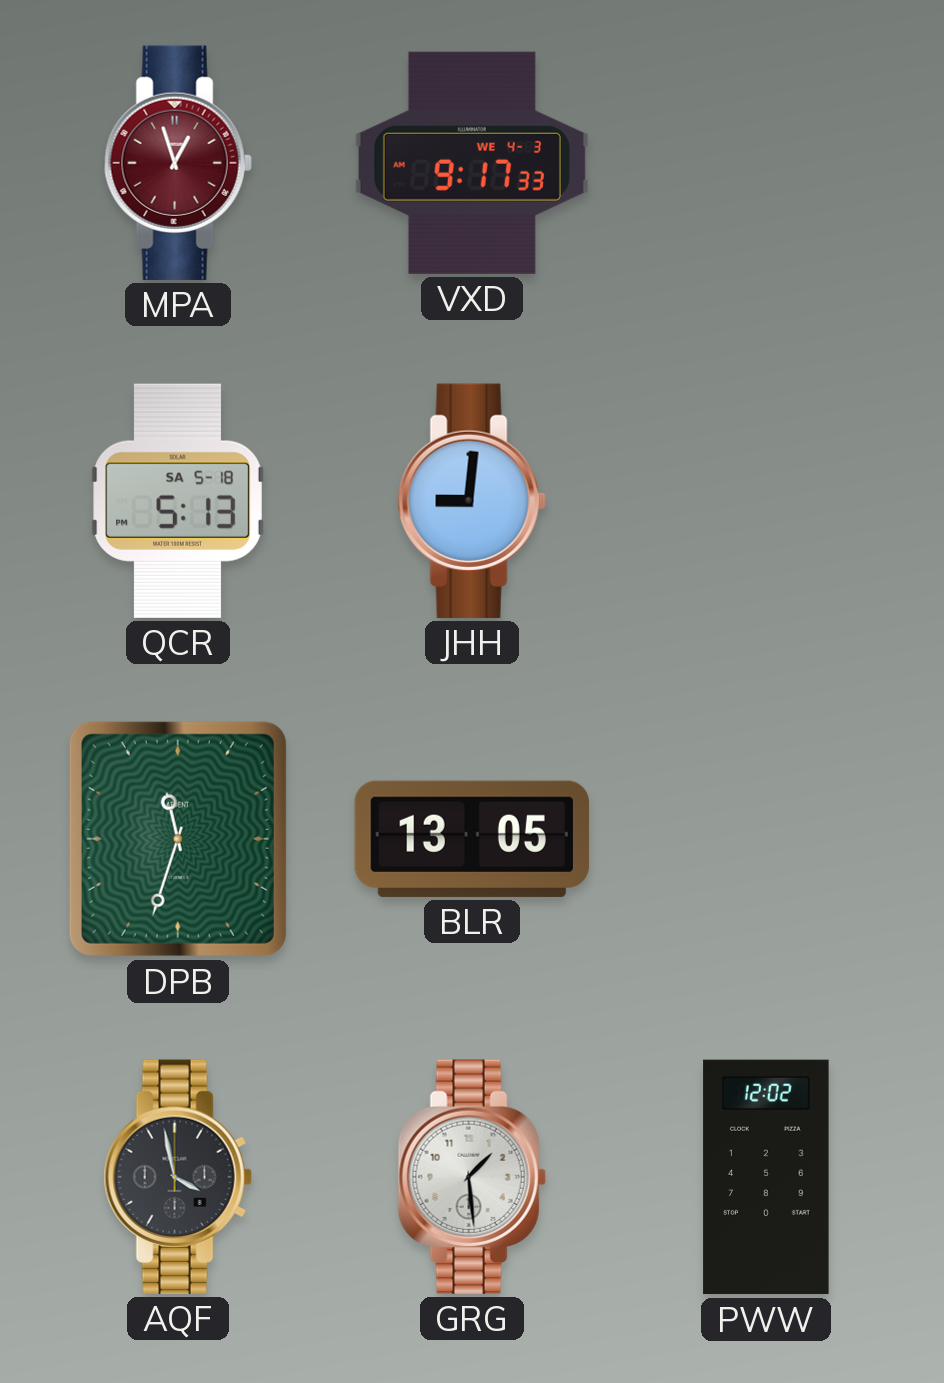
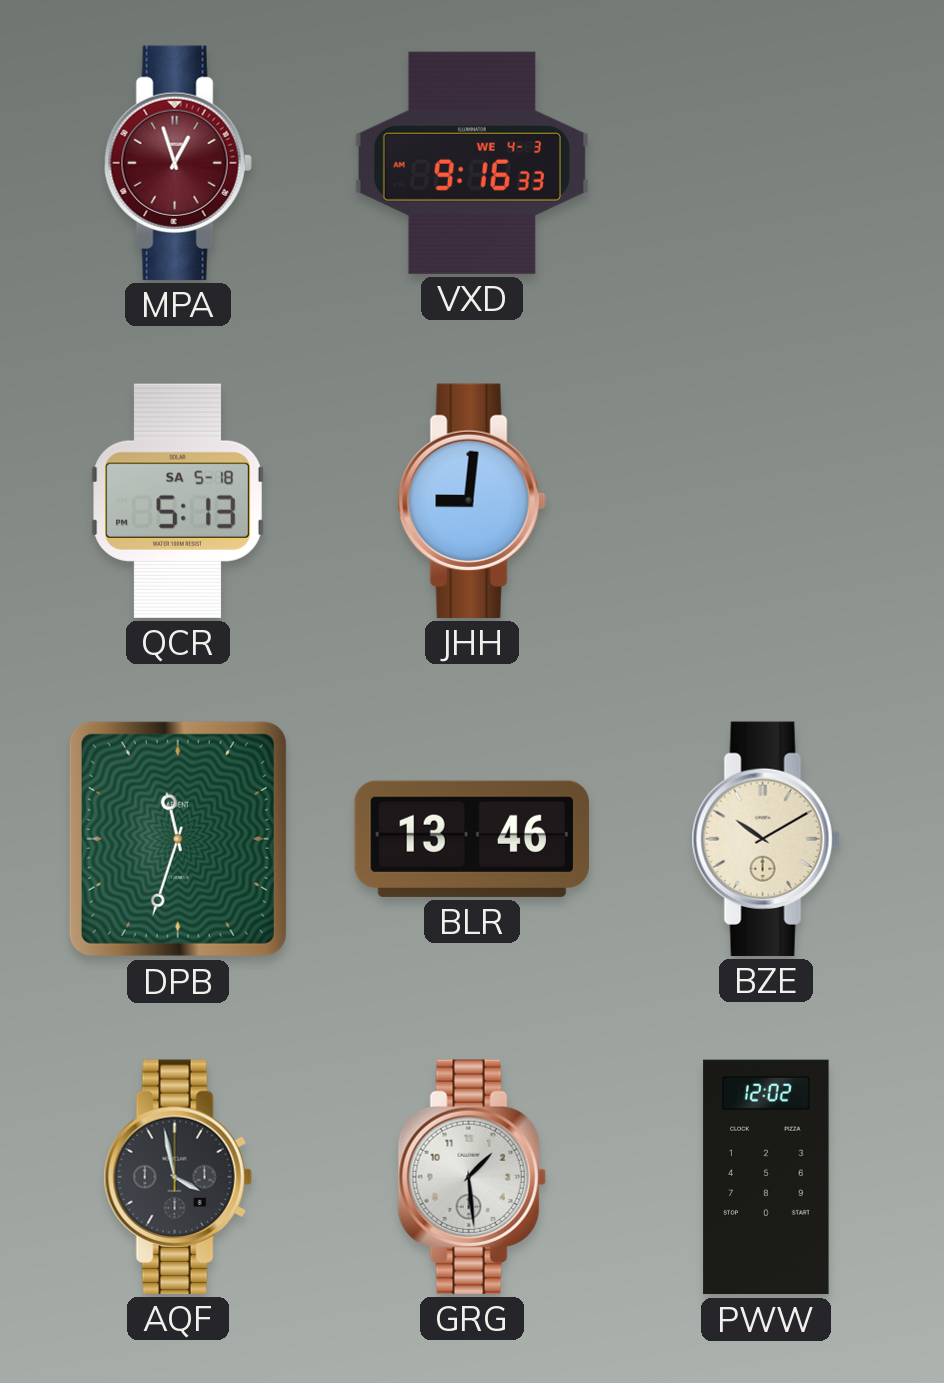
VXD: 9:17 -> 9:16 (472, 163)
BLR: 13:05 -> 13:46 (472, 839)
BZE: none -> 10:10 (766, 839)
